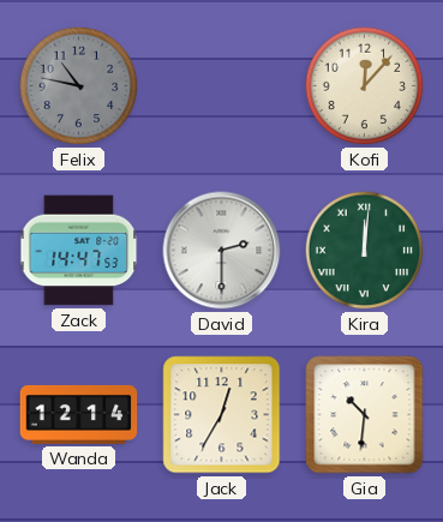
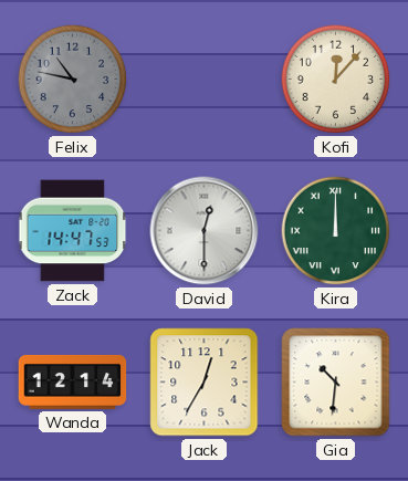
David: 2:30 -> 12:30 (205, 231)
Kira: 12:01 -> 12:00 (336, 231)
